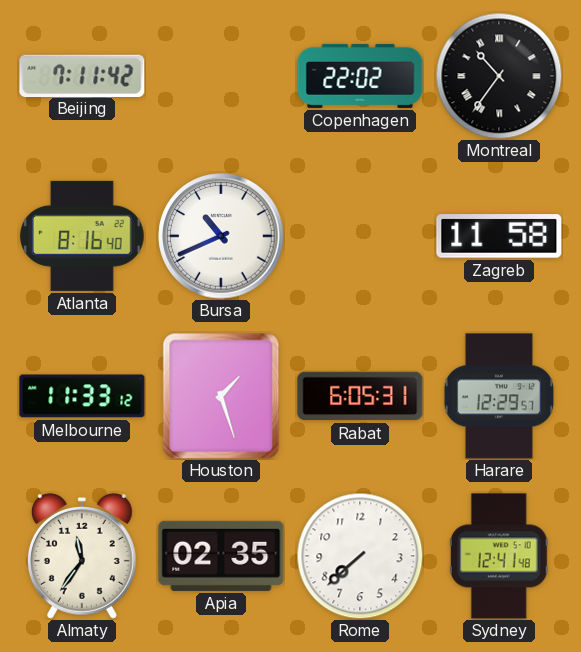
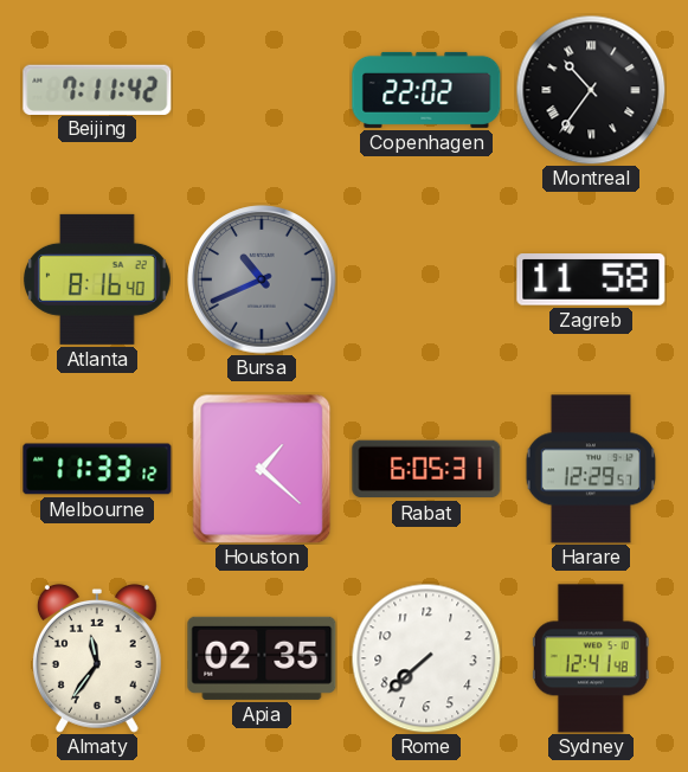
Bursa dial: white -> grey (262, 279)
Houston: 1:27 -> 1:22 (262, 469)
